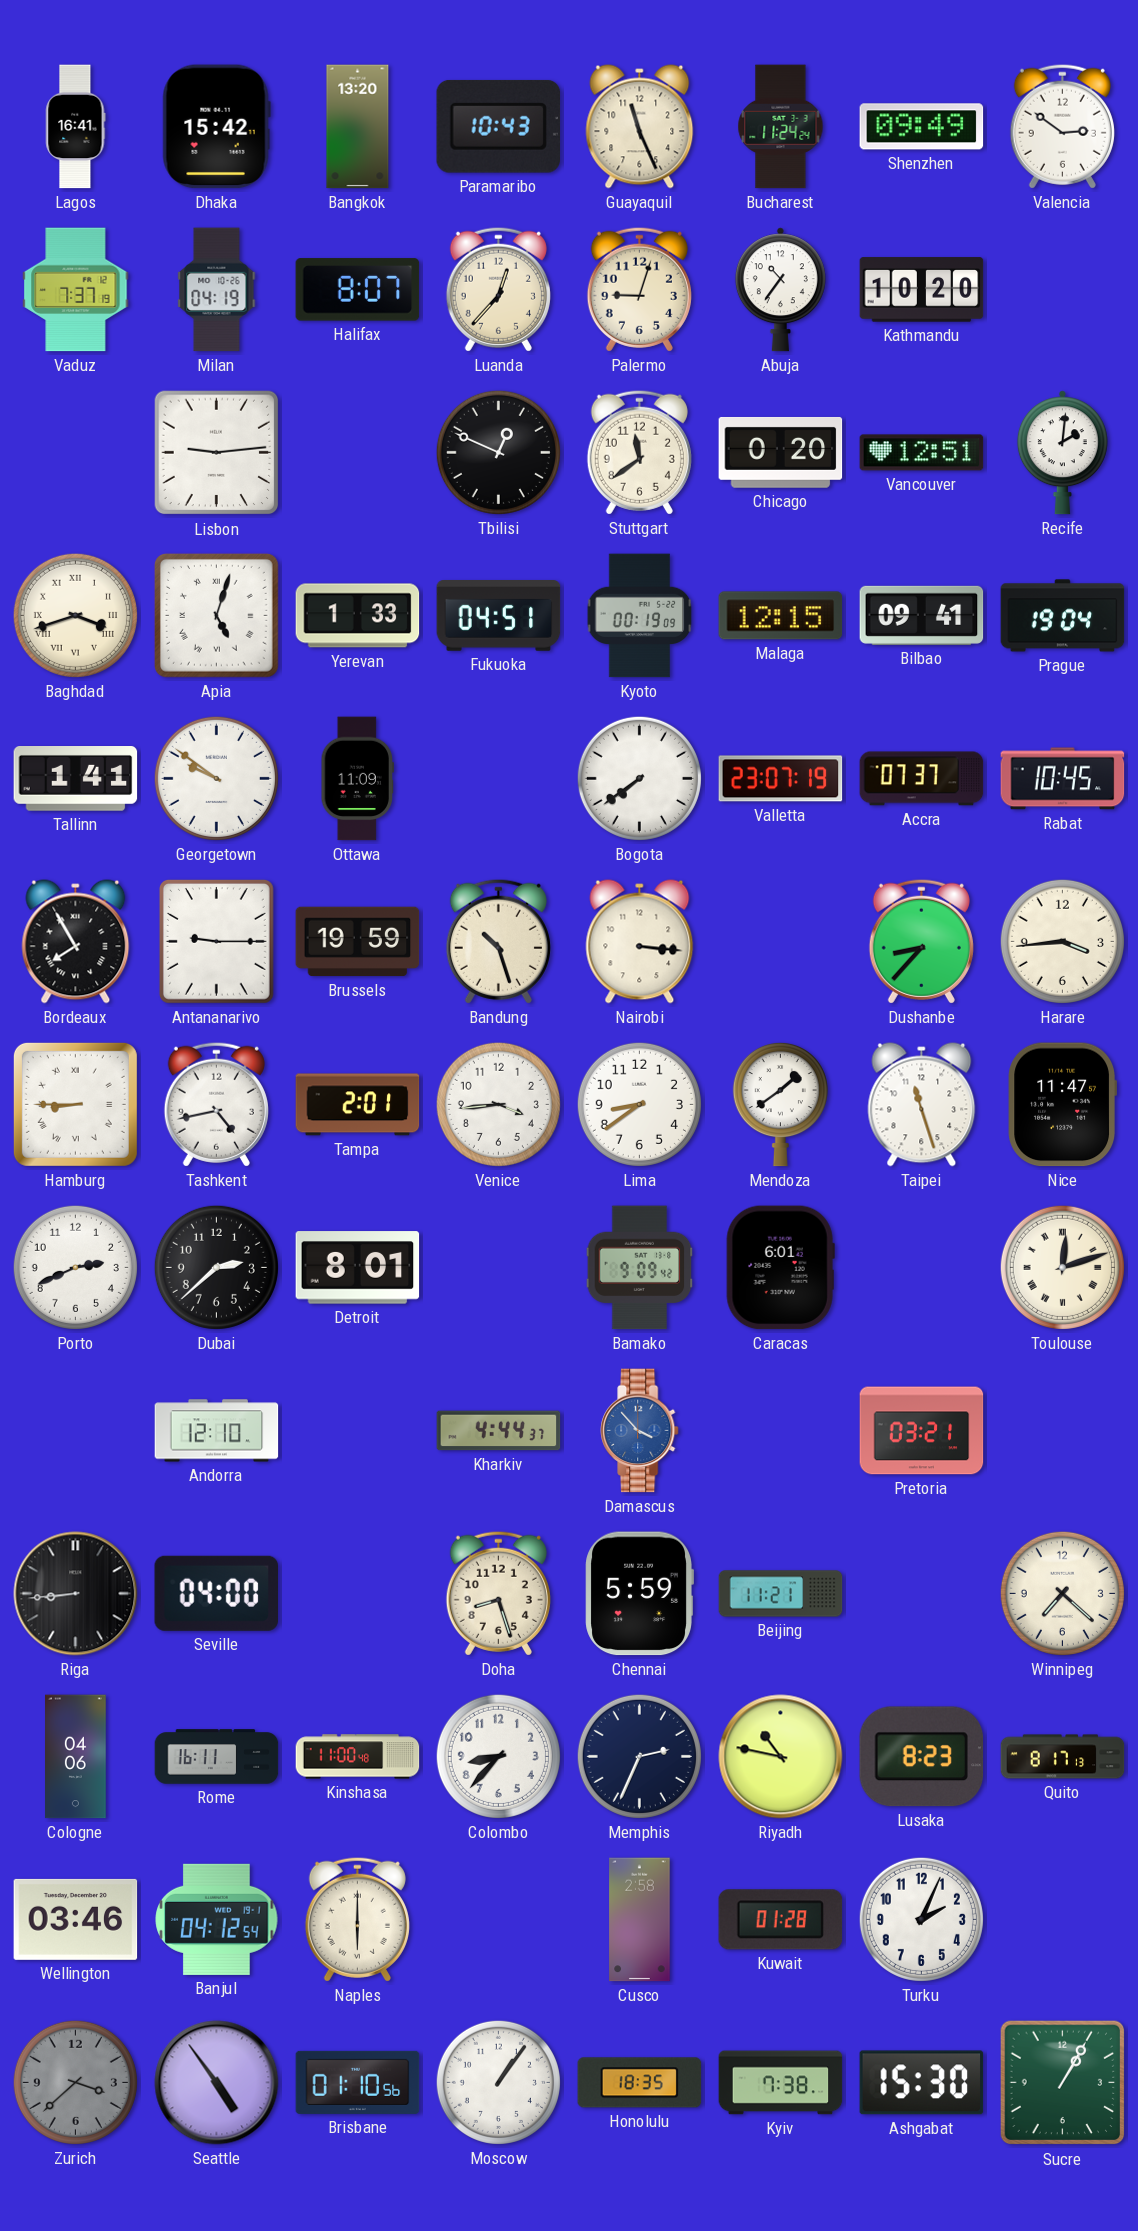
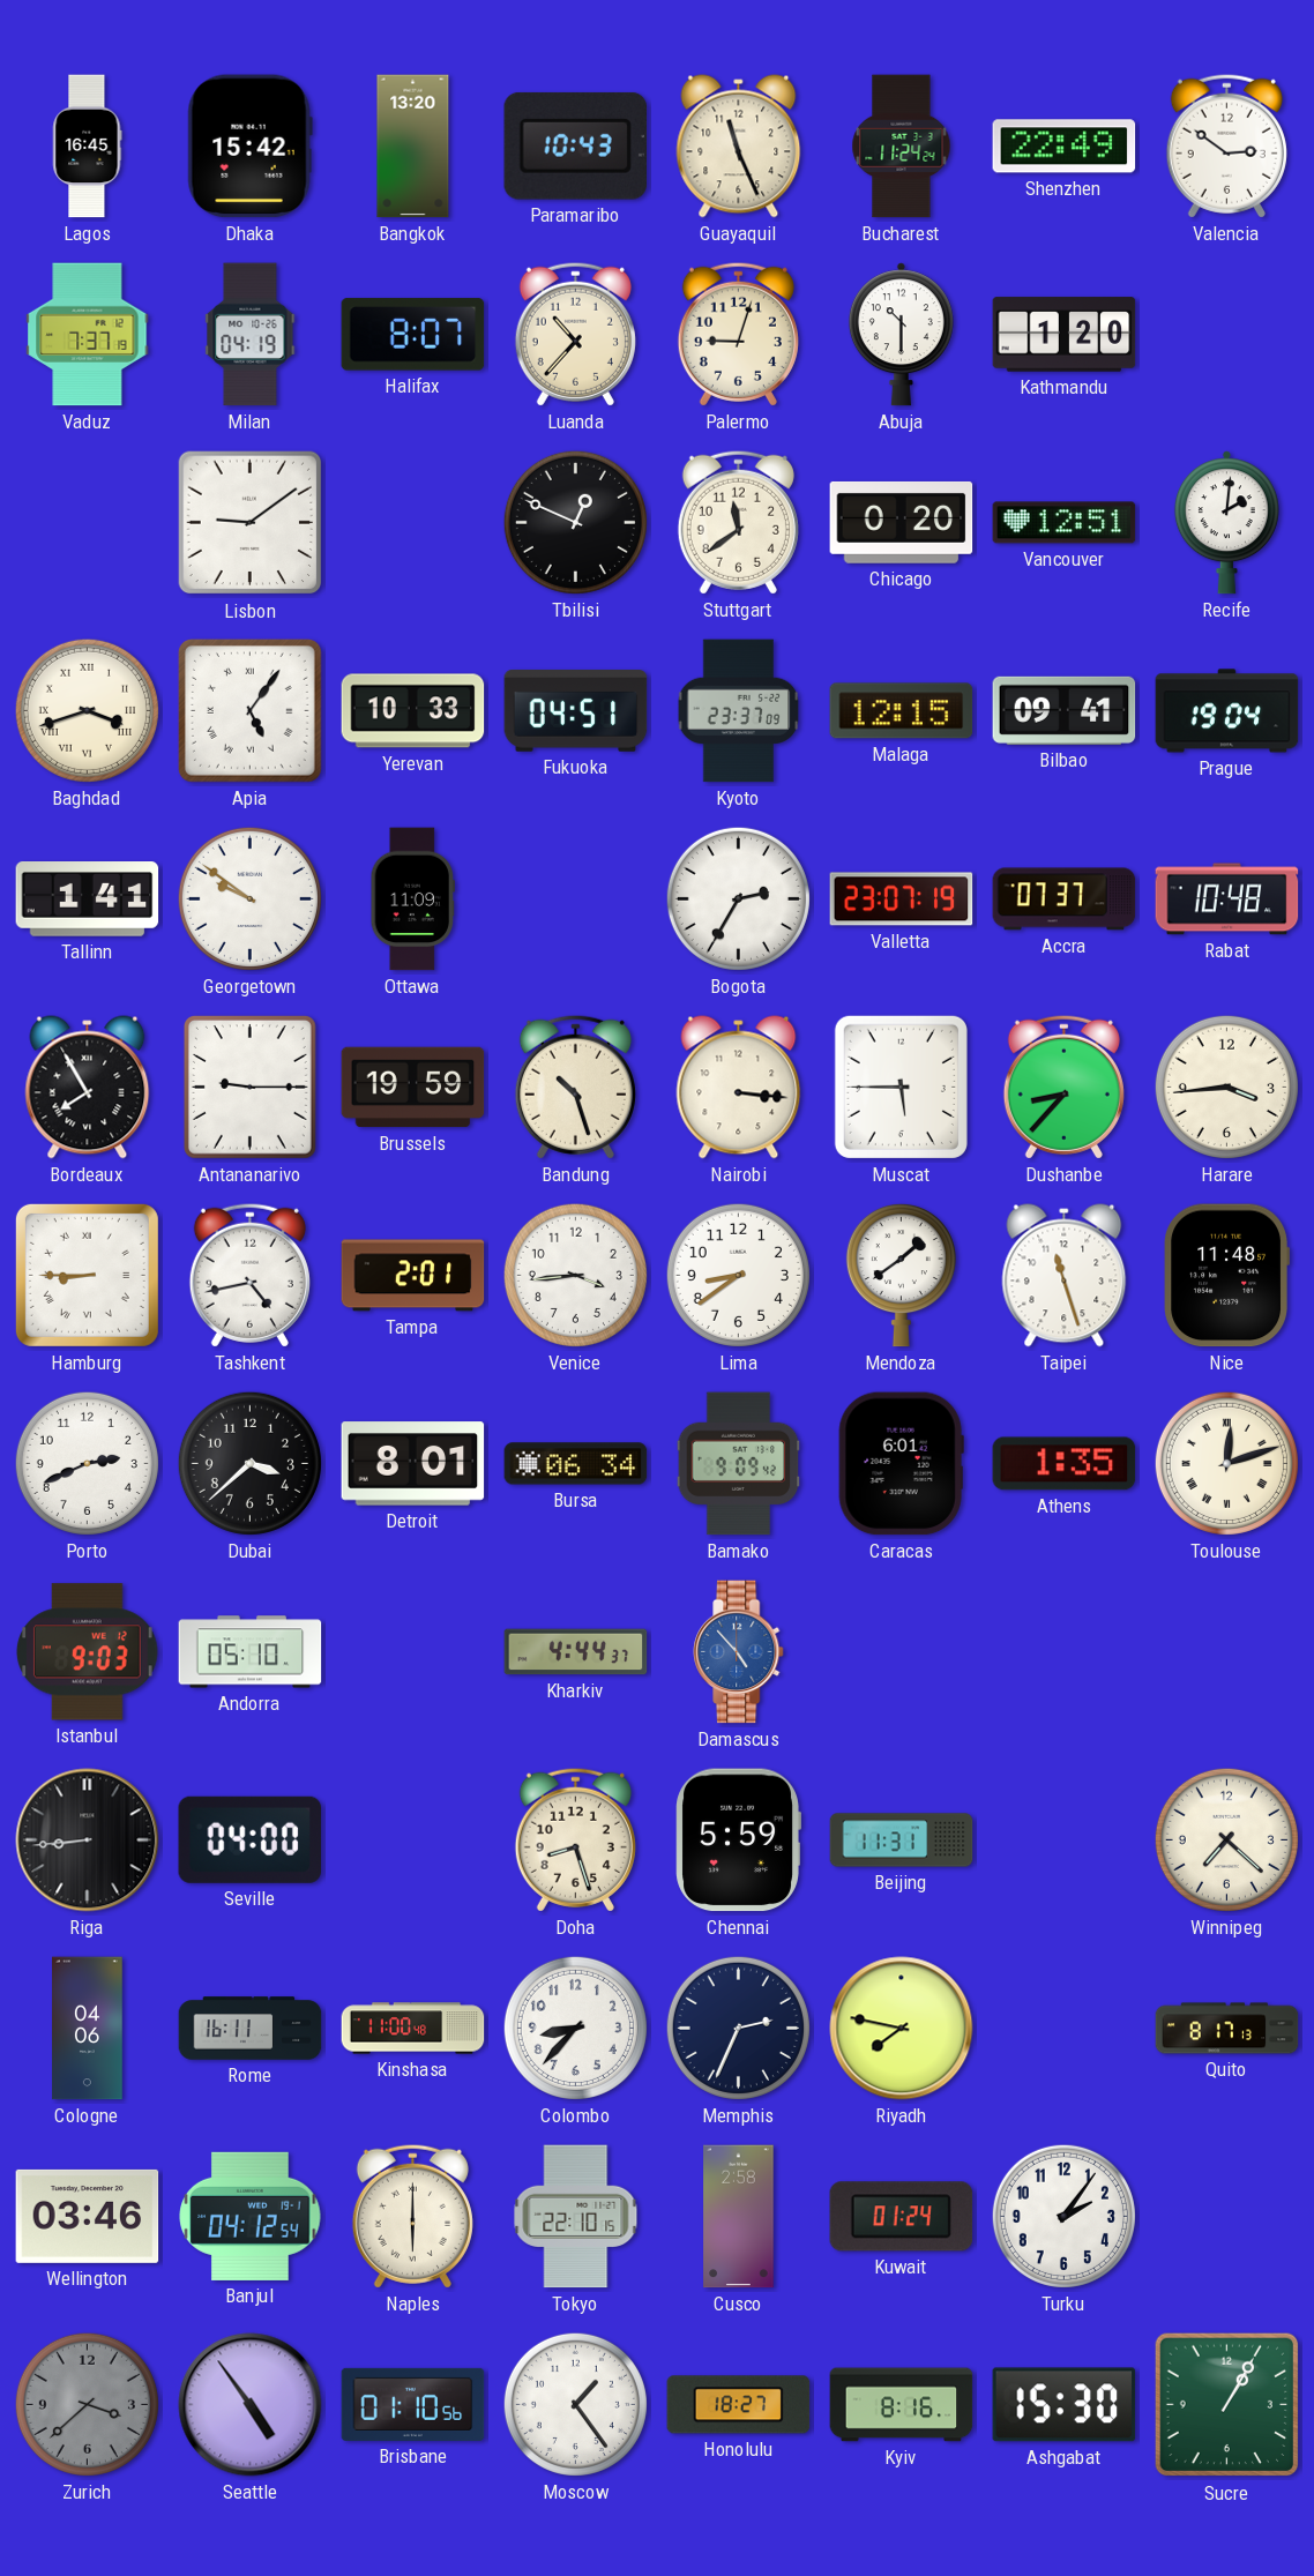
Lagos: 16:41 -> 16:45 (87, 147)
Shenzhen: 09:49 -> 22:49 (1065, 147)
Luanda: 12:37 -> 10:37 (575, 334)
Abuja: 10:36 -> 10:30 (901, 335)
Kathmandu: 10:20 -> 1:20 (1065, 335)
Lisbon: 9:14 -> 9:09 (251, 523)
Apia: 5:03 -> 5:06 (249, 710)
Yerevan: 1:33 -> 10:33 (413, 711)
Kyoto: 00:19 -> 23:37 (739, 711)
Bogota: 7:39 -> 2:35 (738, 898)
Rabat: 10:45 -> 10:48 (1227, 899)
Muscat: none -> 5:45 (901, 1087)
Nice: 11:47 -> 11:48 (1226, 1276)
Dubai: 2:38 -> 3:38 (249, 1463)
Bursa: none -> 06:34 (576, 1464)
Athens: none -> 1:35 (1065, 1464)
Istanbul: none -> 9:03 (88, 1652)
Andorra: 12:10 -> 05:10 (251, 1652)
Damascus: 3:53 -> 4:53 (739, 1652)
Pretoria: 03:21 -> none (922, 1431)
Beijing: 11:21 -> 11:31 (902, 1840)
Riyadh: 10:47 -> 7:47 (902, 2029)
Lusaka: 8:23 -> none (922, 1757)
Tokyo: none -> 22:10 (576, 2217)
Kuwait: 01:28 -> 01:24 (902, 2217)
Turku: 2:04 -> 2:06 (1063, 2216)
Moscow: 1:06 -> 1:24 (575, 2404)
Honolulu: 18:35 -> 18:27 (739, 2405)
Kyiv: 7:38 -> 8:16 (902, 2405)
